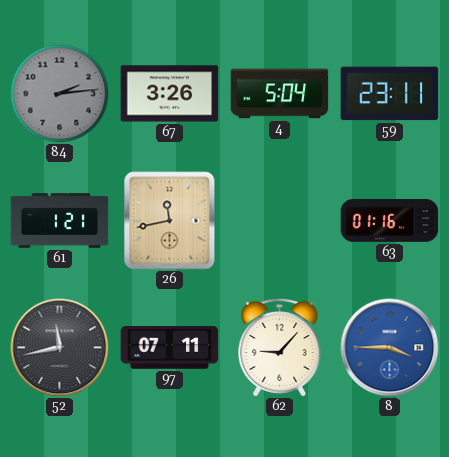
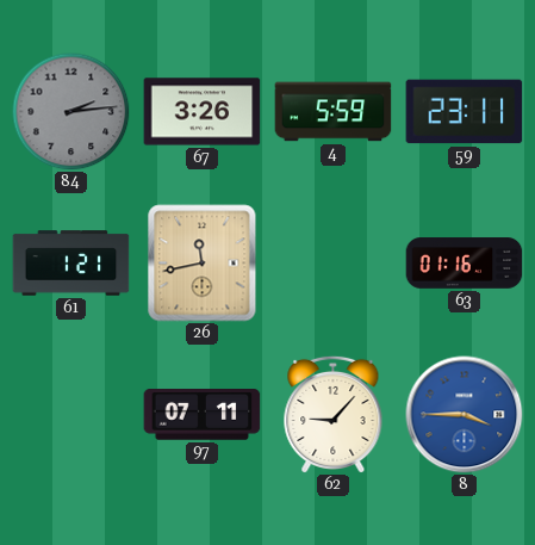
4: 5:04 -> 5:59 (334, 112)
52: 11:43 -> none (60, 348)
